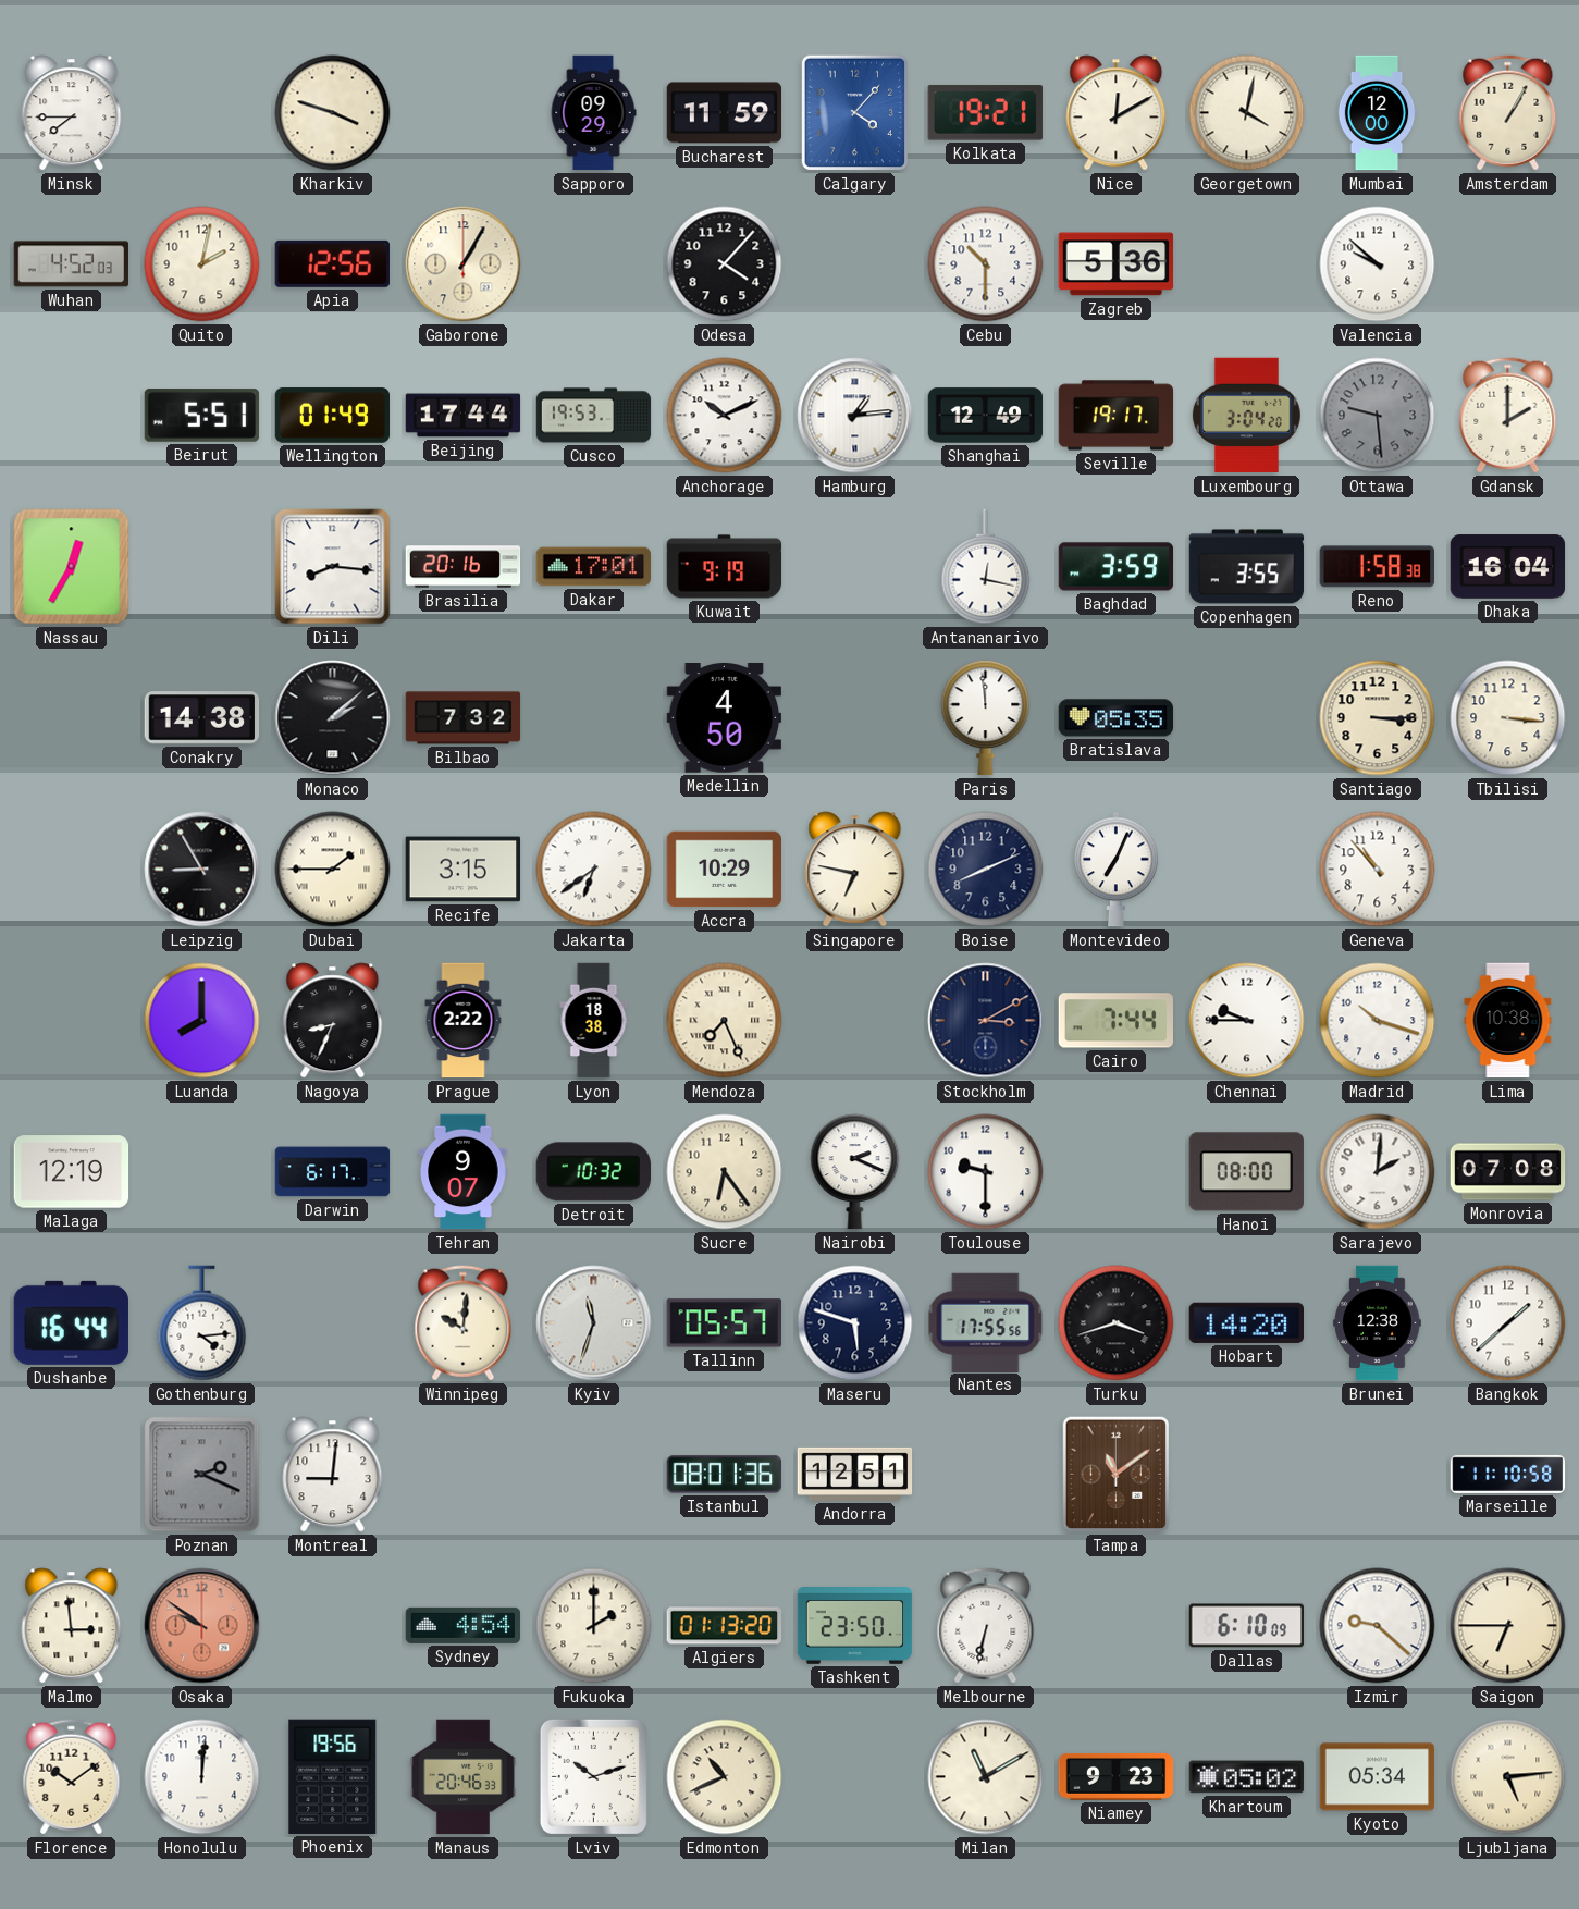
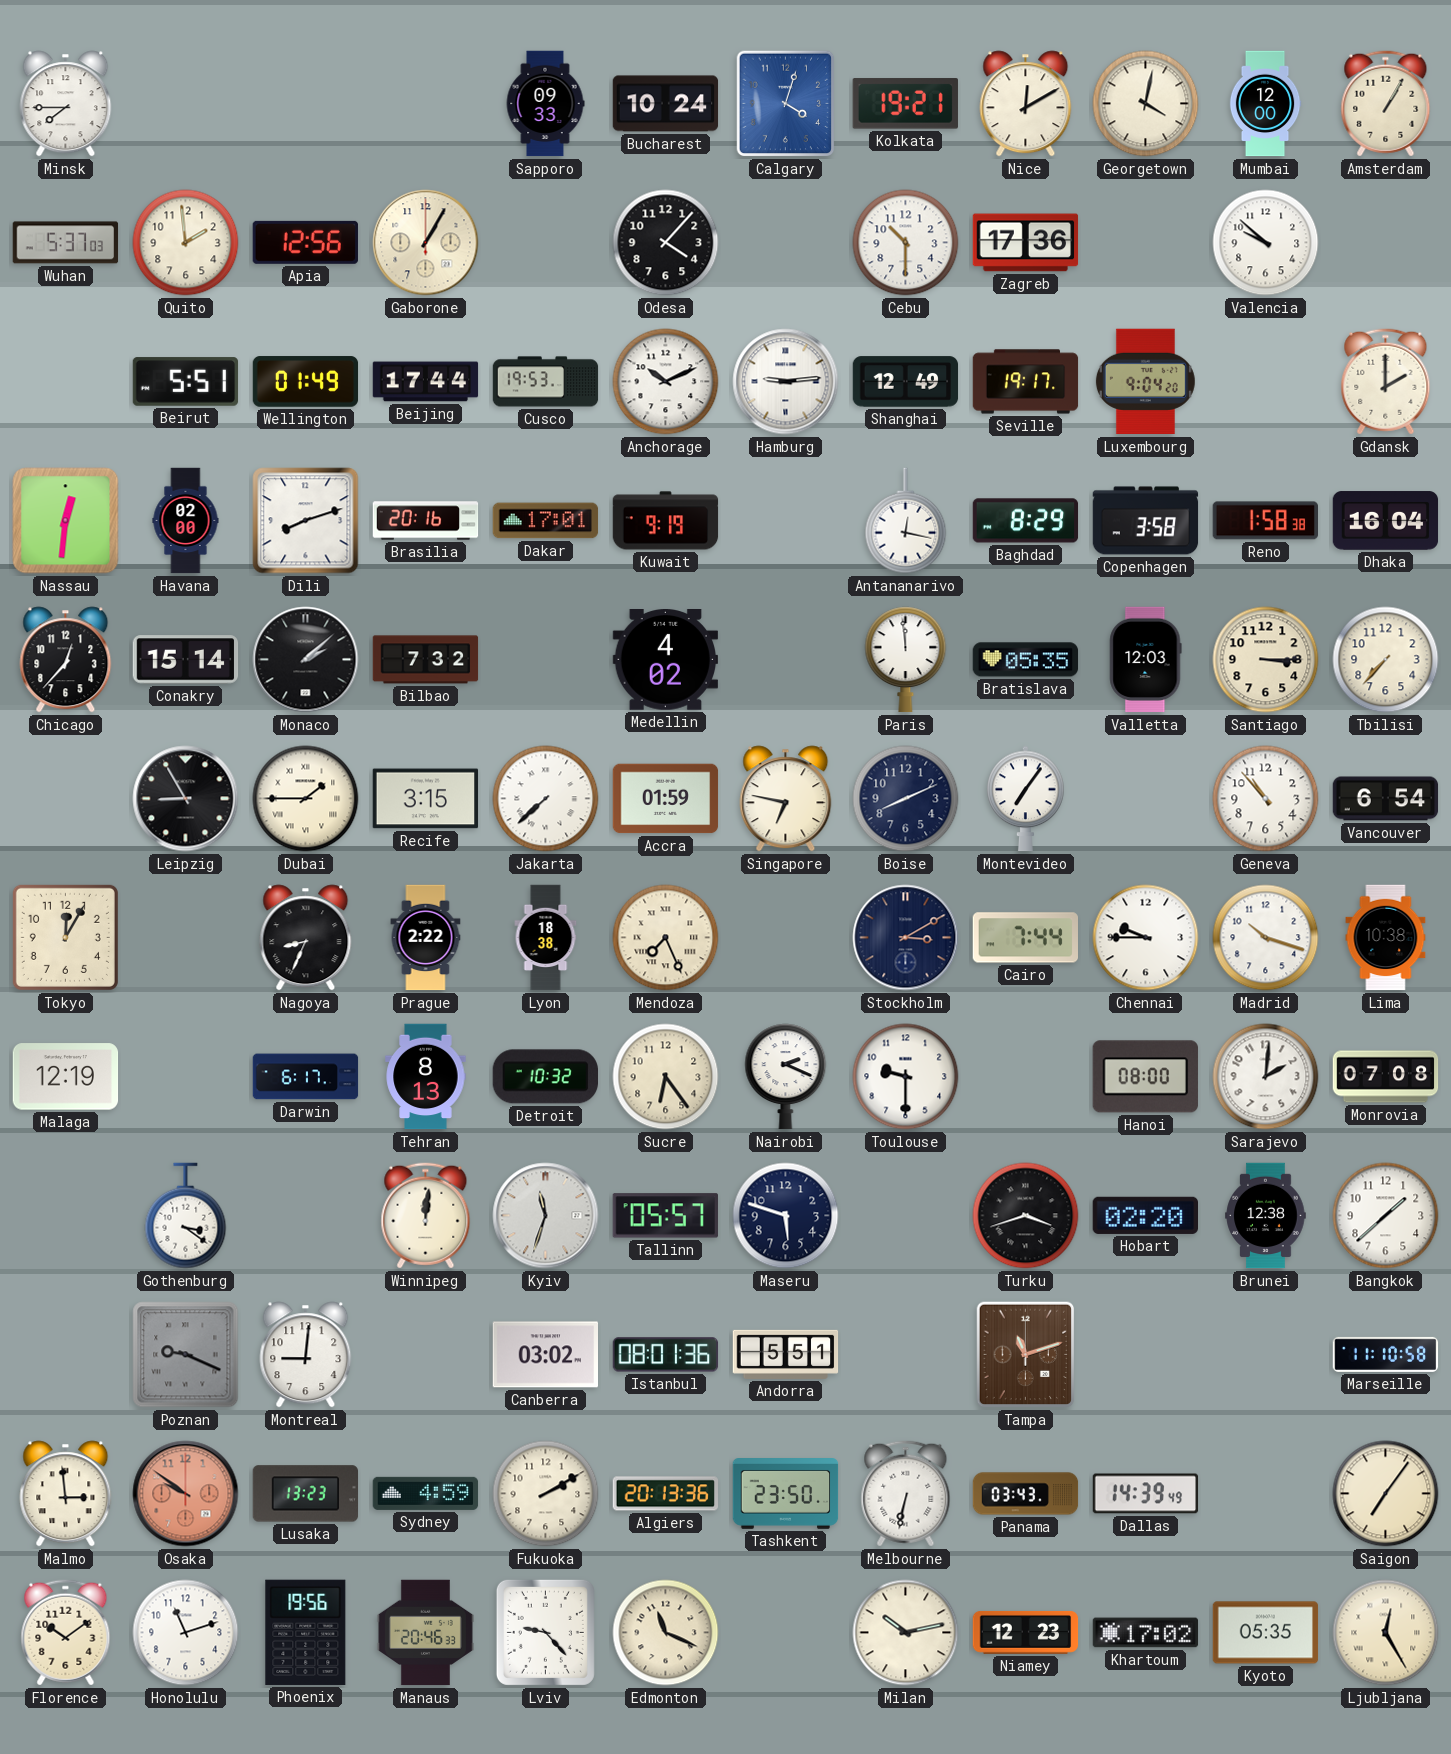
Kharkiv: 3:48 -> none (333, 113)
Sapporo: 09:29 -> 09:33 (545, 104)
Bucharest: 11:59 -> 10:24 (666, 104)
Calgary: 4:07 -> 4:03 (786, 104)
Wuhan: 4:52 -> 5:37 (66, 243)
Quito: 2:02 -> 1:59 (186, 243)
Zagreb: 5:36 -> 17:36 (1026, 243)
Hamburg: 1:14 -> 9:14 (786, 382)
Luxembourg: 3:04 -> 9:04 (1145, 382)
Ottawa: 9:29 -> none (1378, 416)
Nassau: 12:35 -> 12:31 (66, 521)
Havana: none -> 02:00 (186, 521)
Dili: 8:16 -> 8:12 (306, 521)
Baghdad: 3:59 -> 8:29 (1026, 521)
Copenhagen: 3:55 -> 3:58 (1146, 521)
Chicago: none -> 12:37 (66, 660)
Conakry: 14:38 -> 15:14 (186, 660)
Medellin: 4:50 -> 4:02 (665, 660)
Valletta: none -> 12:03 (1146, 660)
Tbilisi: 3:16 -> 7:37 (1386, 660)
Jakarta: 6:39 -> 7:38 (546, 799)
Accra: 10:29 -> 01:59 (666, 799)
Montevideo: 7:04 -> 7:06 (1026, 799)
Vancouver: none -> 6:54 (1386, 799)
Tokyo: none -> 12:05 (65, 937)
Luanda: 8:00 -> none (202, 1021)
Tehran: 9:07 -> 8:13 (426, 1077)
Dushanbe: 16:44 -> none (71, 1322)
Gothenburg: 4:14 -> 3:21 (186, 1216)
Winnipeg: 10:01 -> 12:01 (426, 1216)
Nantes: 17:55 -> none (986, 1322)
Hobart: 14:20 -> 02:20 (1145, 1215)
Poznan: 2:19 -> 9:19 (186, 1355)
Canberra: none -> 03:02 (546, 1355)
Andorra: 12:51 -> 5:51 (786, 1354)
Tampa: 11:09 -> 11:12 (1026, 1355)
Lusaka: none -> 13:23 (306, 1494)
Sydney: 4:54 -> 4:59 (426, 1493)
Fukuoka: 2:00 -> 2:10 (546, 1494)
Algiers: 01:13 -> 20:13 (666, 1494)
Panama: none -> 03:43 (1026, 1494)
Dallas: 6:10 -> 14:39 (1146, 1494)
Izmir: 9:22 -> none (1378, 1626)
Saigon: 6:45 -> 7:06 (1386, 1494)
Honolulu: 12:01 -> 11:12 (186, 1633)
Lviv: 10:12 -> 9:23 (545, 1632)
Edmonton: 10:41 -> 11:19 (666, 1633)
Milan: 11:10 -> 10:13 (906, 1633)
Niamey: 9:23 -> 12:23 (1026, 1633)
Khartoum: 05:02 -> 17:02 (1146, 1633)
Kyoto: 05:34 -> 05:35 (1266, 1633)
Ljubljana: 5:14 -> 12:25 (1386, 1633)
